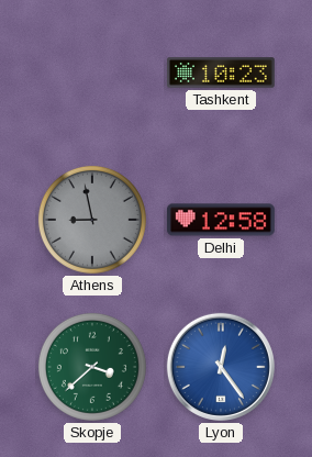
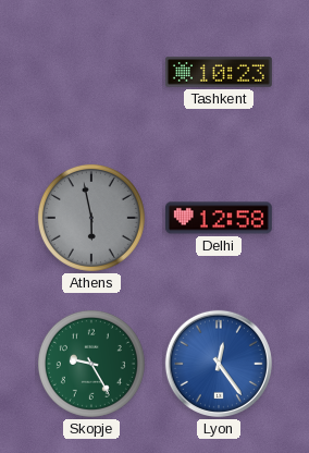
Athens: 8:58 -> 5:58 (91, 218)
Skopje: 3:38 -> 9:25 (91, 364)
